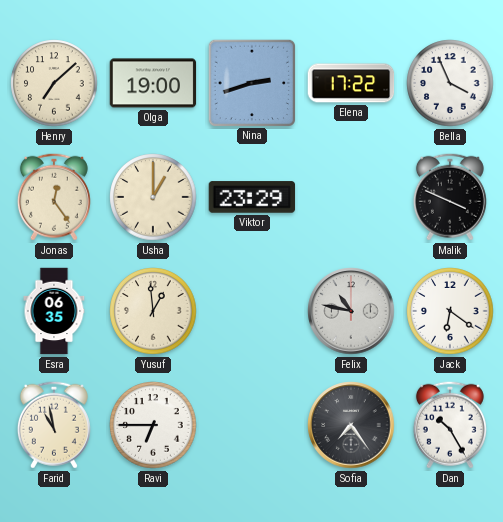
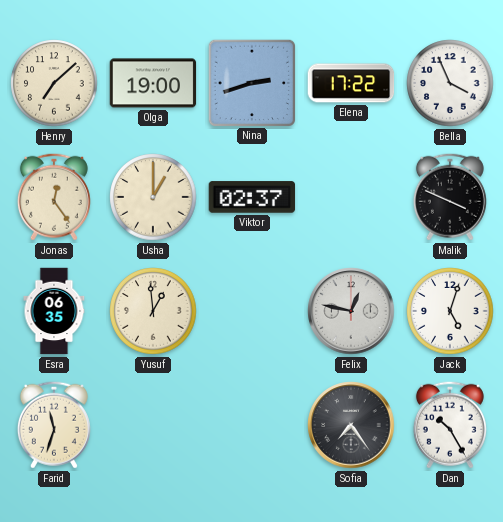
Viktor: 23:29 -> 02:37 (252, 197)
Felix: 10:47 -> 12:47 (351, 311)
Jack: 6:21 -> 5:03 (450, 311)
Farid: 10:58 -> 11:33 (54, 425)
Ravi: 6:45 -> none (153, 425)
